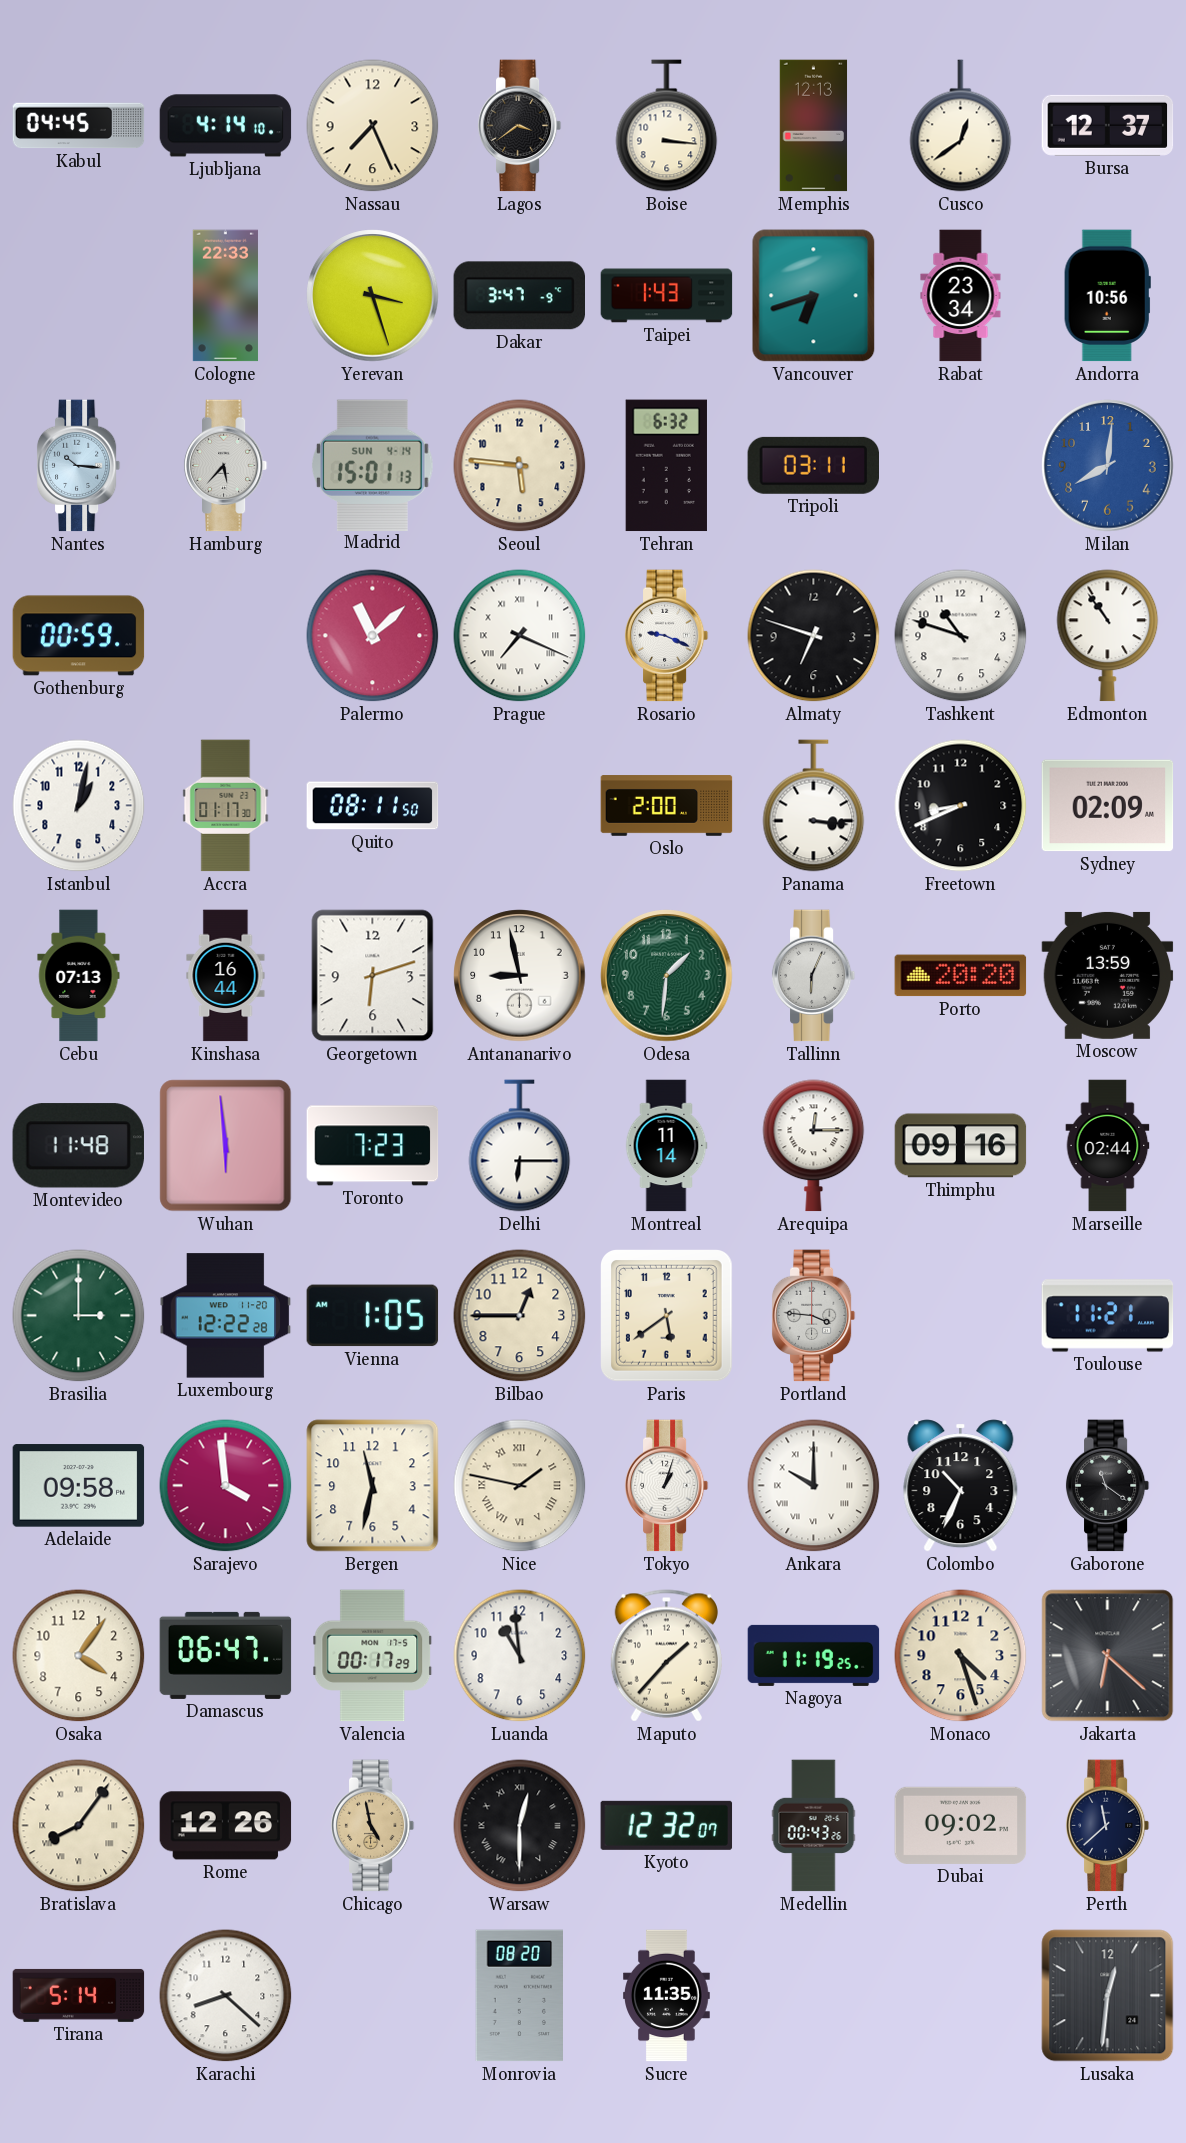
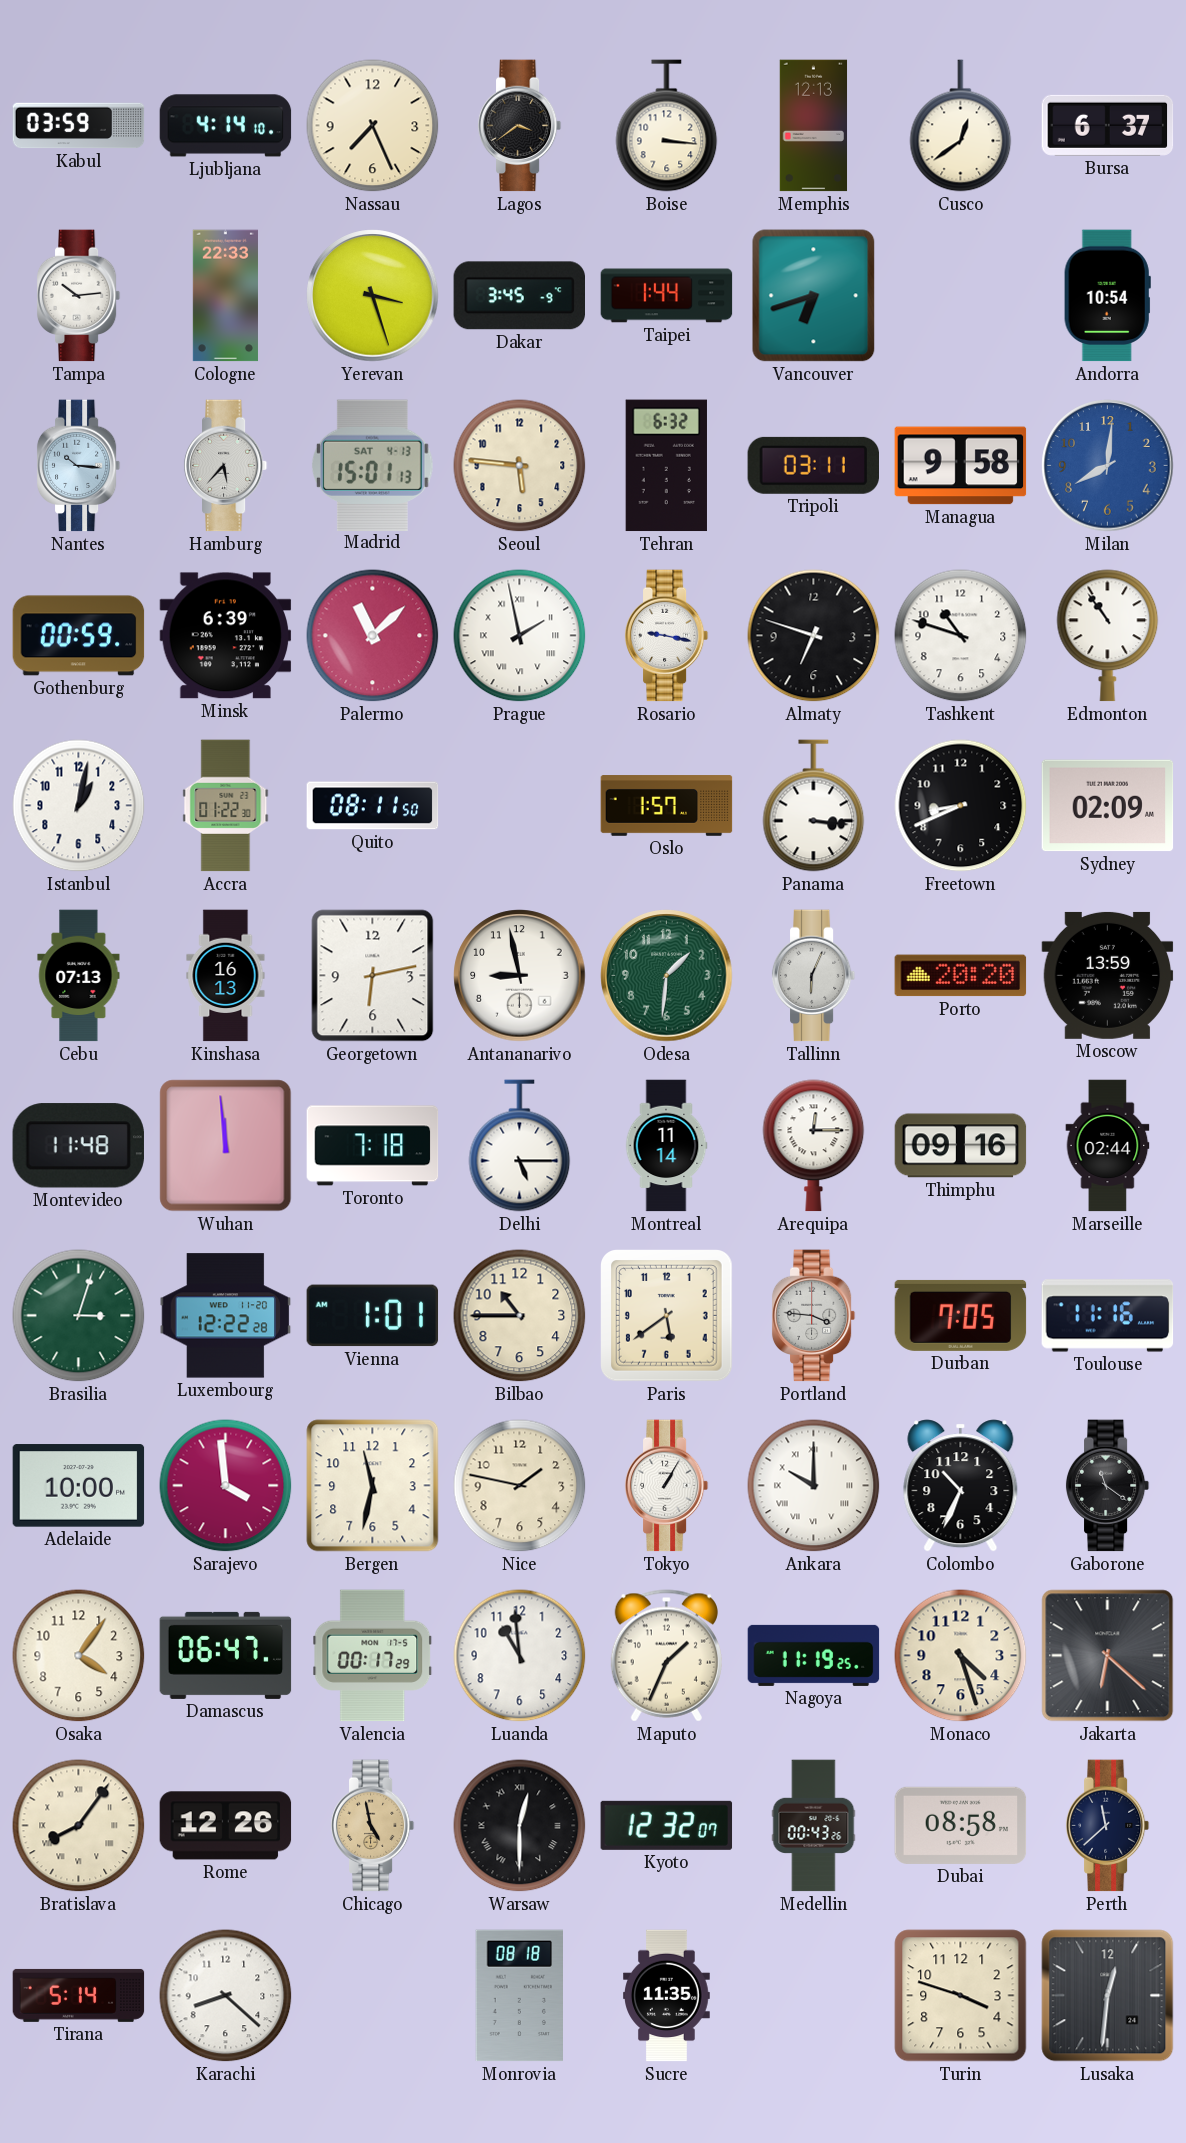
Kabul: 04:45 -> 03:59 (79, 126)
Bursa: 12:37 -> 6:37 (1108, 125)
Tampa: none -> 10:14 (79, 296)
Dakar: 3:47 -> 3:45 (519, 296)
Taipei: 1:43 -> 1:44 (667, 296)
Rabat: 23:34 -> none (961, 296)
Andorra: 10:56 -> 10:54 (1107, 296)
Madrid date: SUN 4-14 -> SAT 4-13 (373, 465)
Managua: none -> 9:58 (961, 466)
Minsk: none -> 6:39 (226, 636)
Prague: 7:19 -> 1:58 (520, 636)
Rosario: 9:19 -> 9:17 (667, 636)
Accra: 01:17 -> 01:22 (226, 806)
Oslo: 2:00 -> 1:57 (667, 806)
Kinshasa: 16:44 -> 16:13 (226, 976)
Georgetown: 6:12 -> 6:13 (373, 976)
Wuhan: 5:59 -> 11:59 (226, 1146)
Toronto: 7:23 -> 7:18 (373, 1146)
Delhi: 6:15 -> 5:15 (520, 1146)
Brasilia: 3:00 -> 3:03 (79, 1316)
Vienna: 1:05 -> 1:01 (373, 1316)
Bilbao: 12:45 -> 10:45 (520, 1316)
Durban: none -> 7:05 (961, 1315)
Toulouse: 11:21 -> 11:16 (1108, 1316)
Adelaide: 09:58 -> 10:00 (79, 1486)
Nice numerals: Roman -> Arabic (520, 1486)
Tokyo: 1:03 -> 1:05 (667, 1486)
Maputo: 1:37 -> 1:34 (666, 1656)
Dubai: 09:02 -> 08:58 (961, 1825)
Monrovia: 08:20 -> 08:18 (520, 1996)
Turin: none -> 3:48 (961, 1996)
